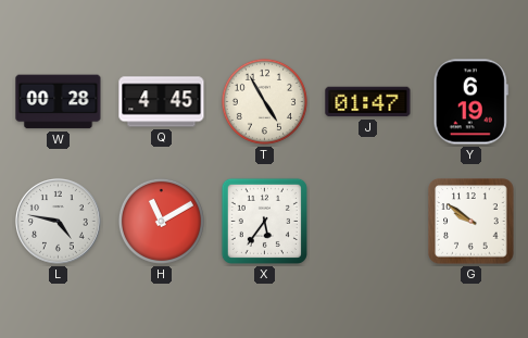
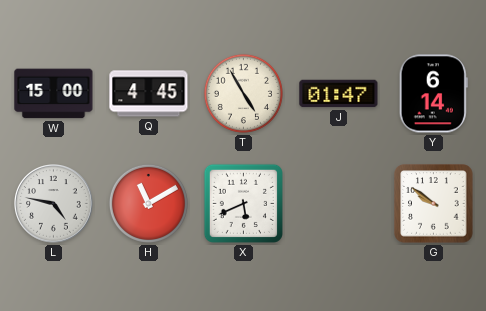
W: 00:28 -> 15:00 (54, 94)
Y: 6:19 -> 6:14 (433, 94)
X: 5:36 -> 5:41 (243, 203)
